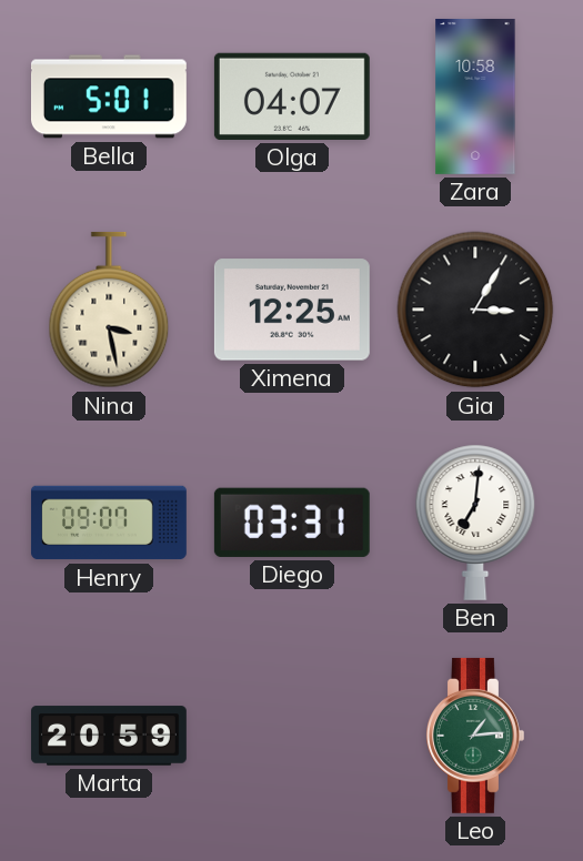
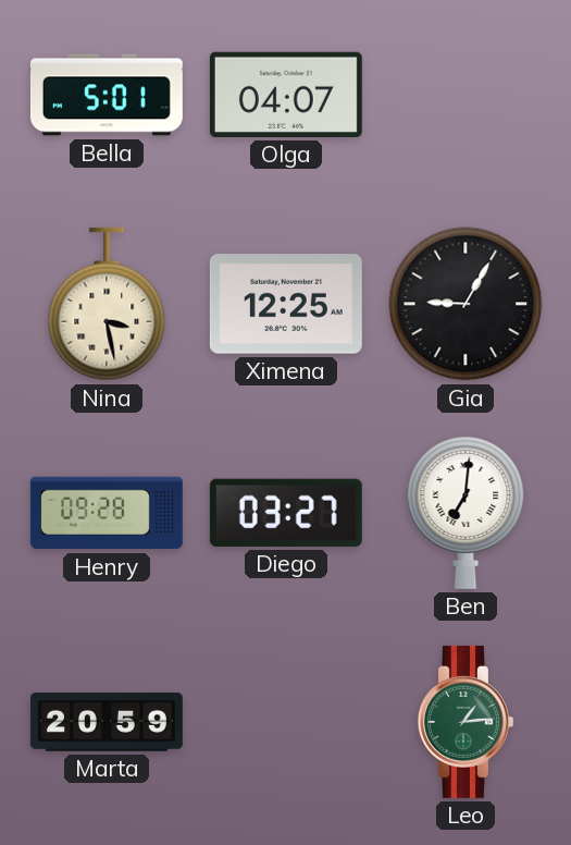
Zara: 10:58 -> none (475, 97)
Gia: 3:05 -> 9:05 (466, 304)
Henry: 09:07 -> 09:28 (107, 513)
Diego: 03:31 -> 03:27 (286, 513)
